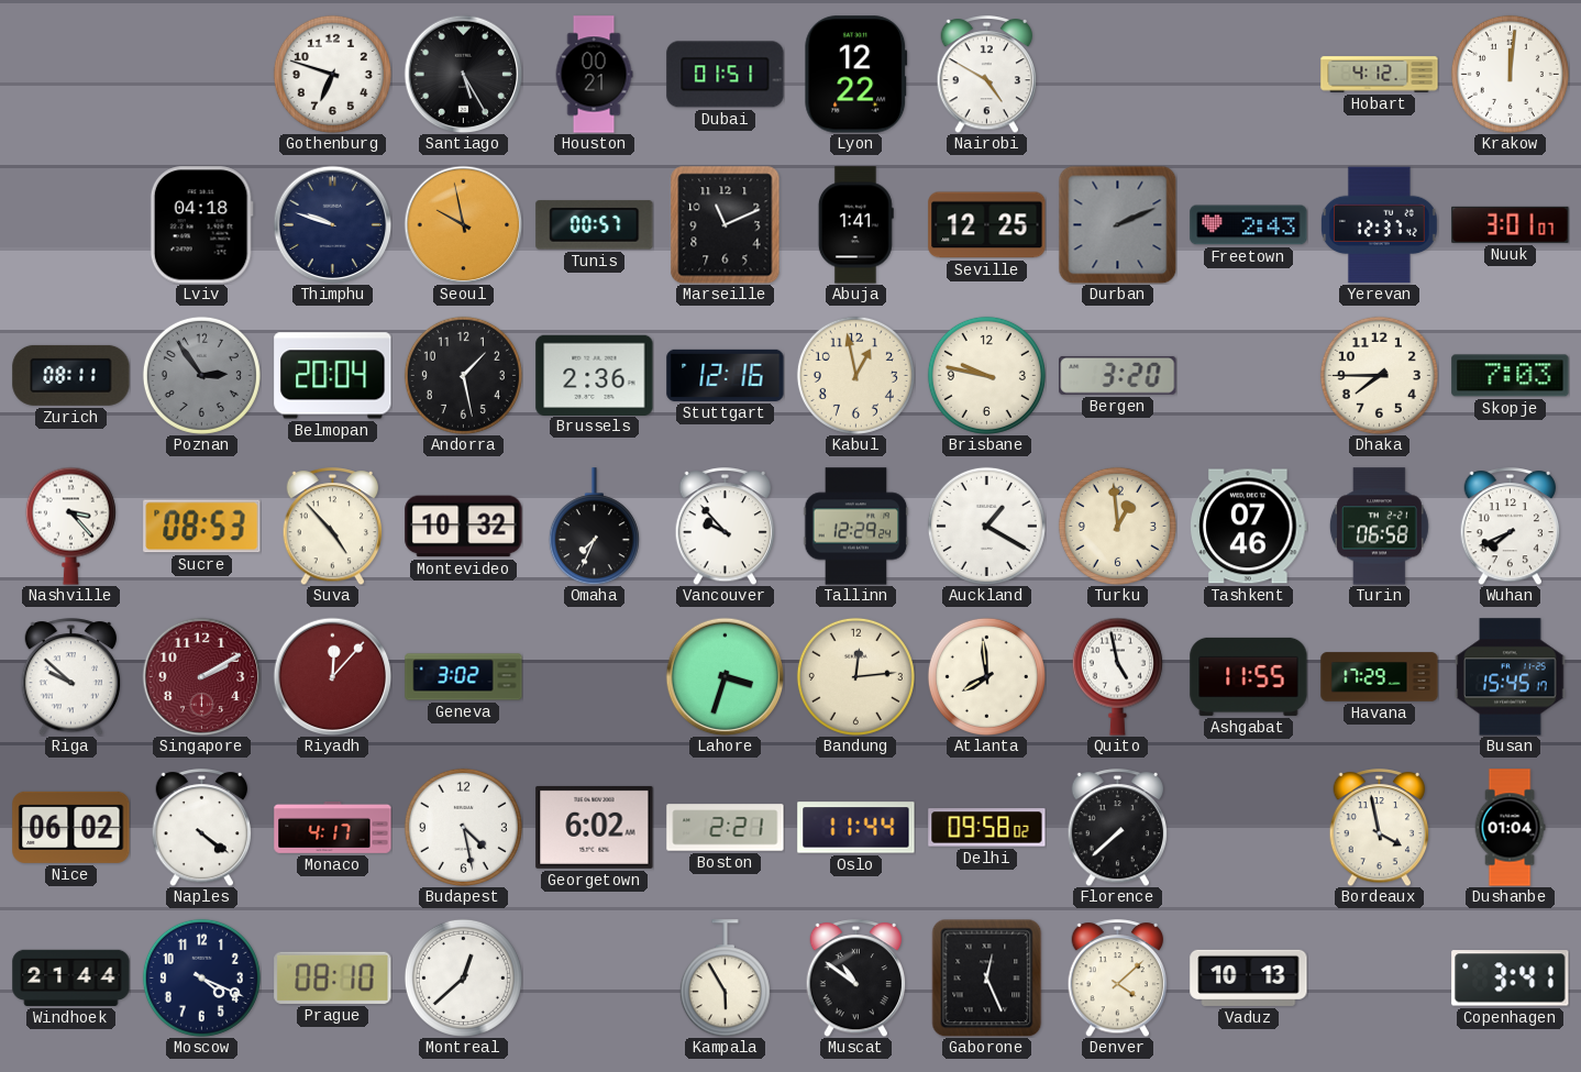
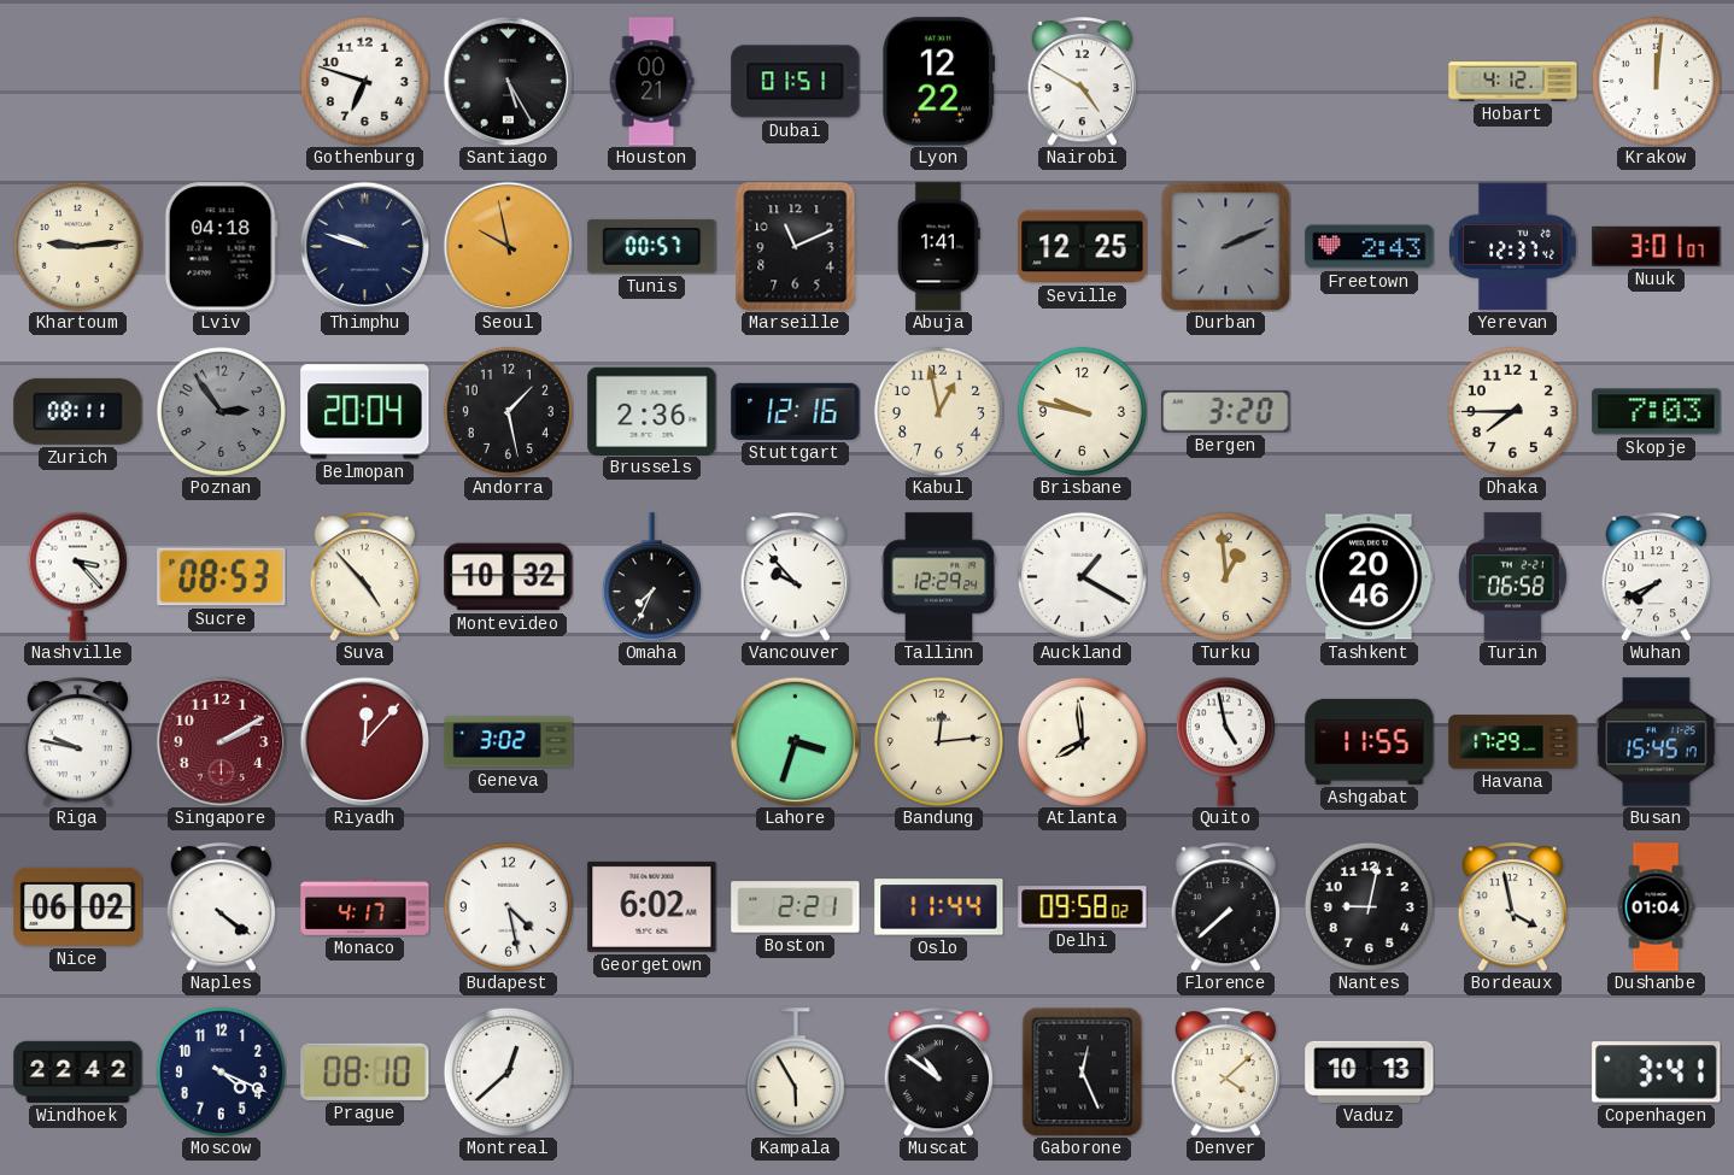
Khartoum: none -> 9:14 (77, 246)
Tashkent: 07:46 -> 20:46 (1370, 577)
Riga: 9:52 -> 9:47 (78, 742)
Nantes: none -> 9:02 (1369, 906)
Windhoek: 21:44 -> 22:42 (78, 1071)
